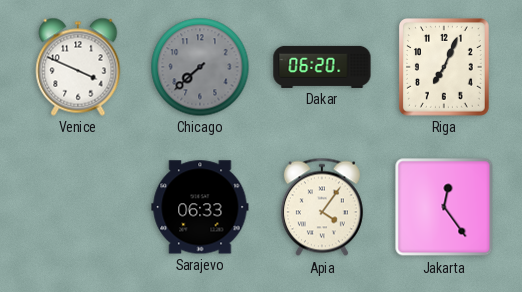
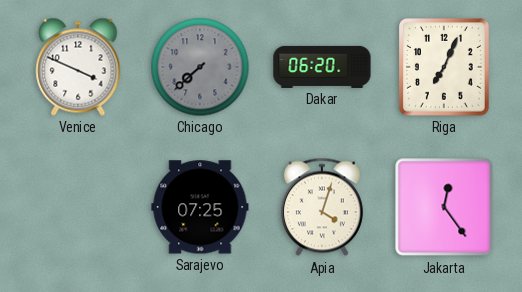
Sarajevo: 06:33 -> 07:25 (200, 207)
Apia: 4:06 -> 4:03 (322, 207)
